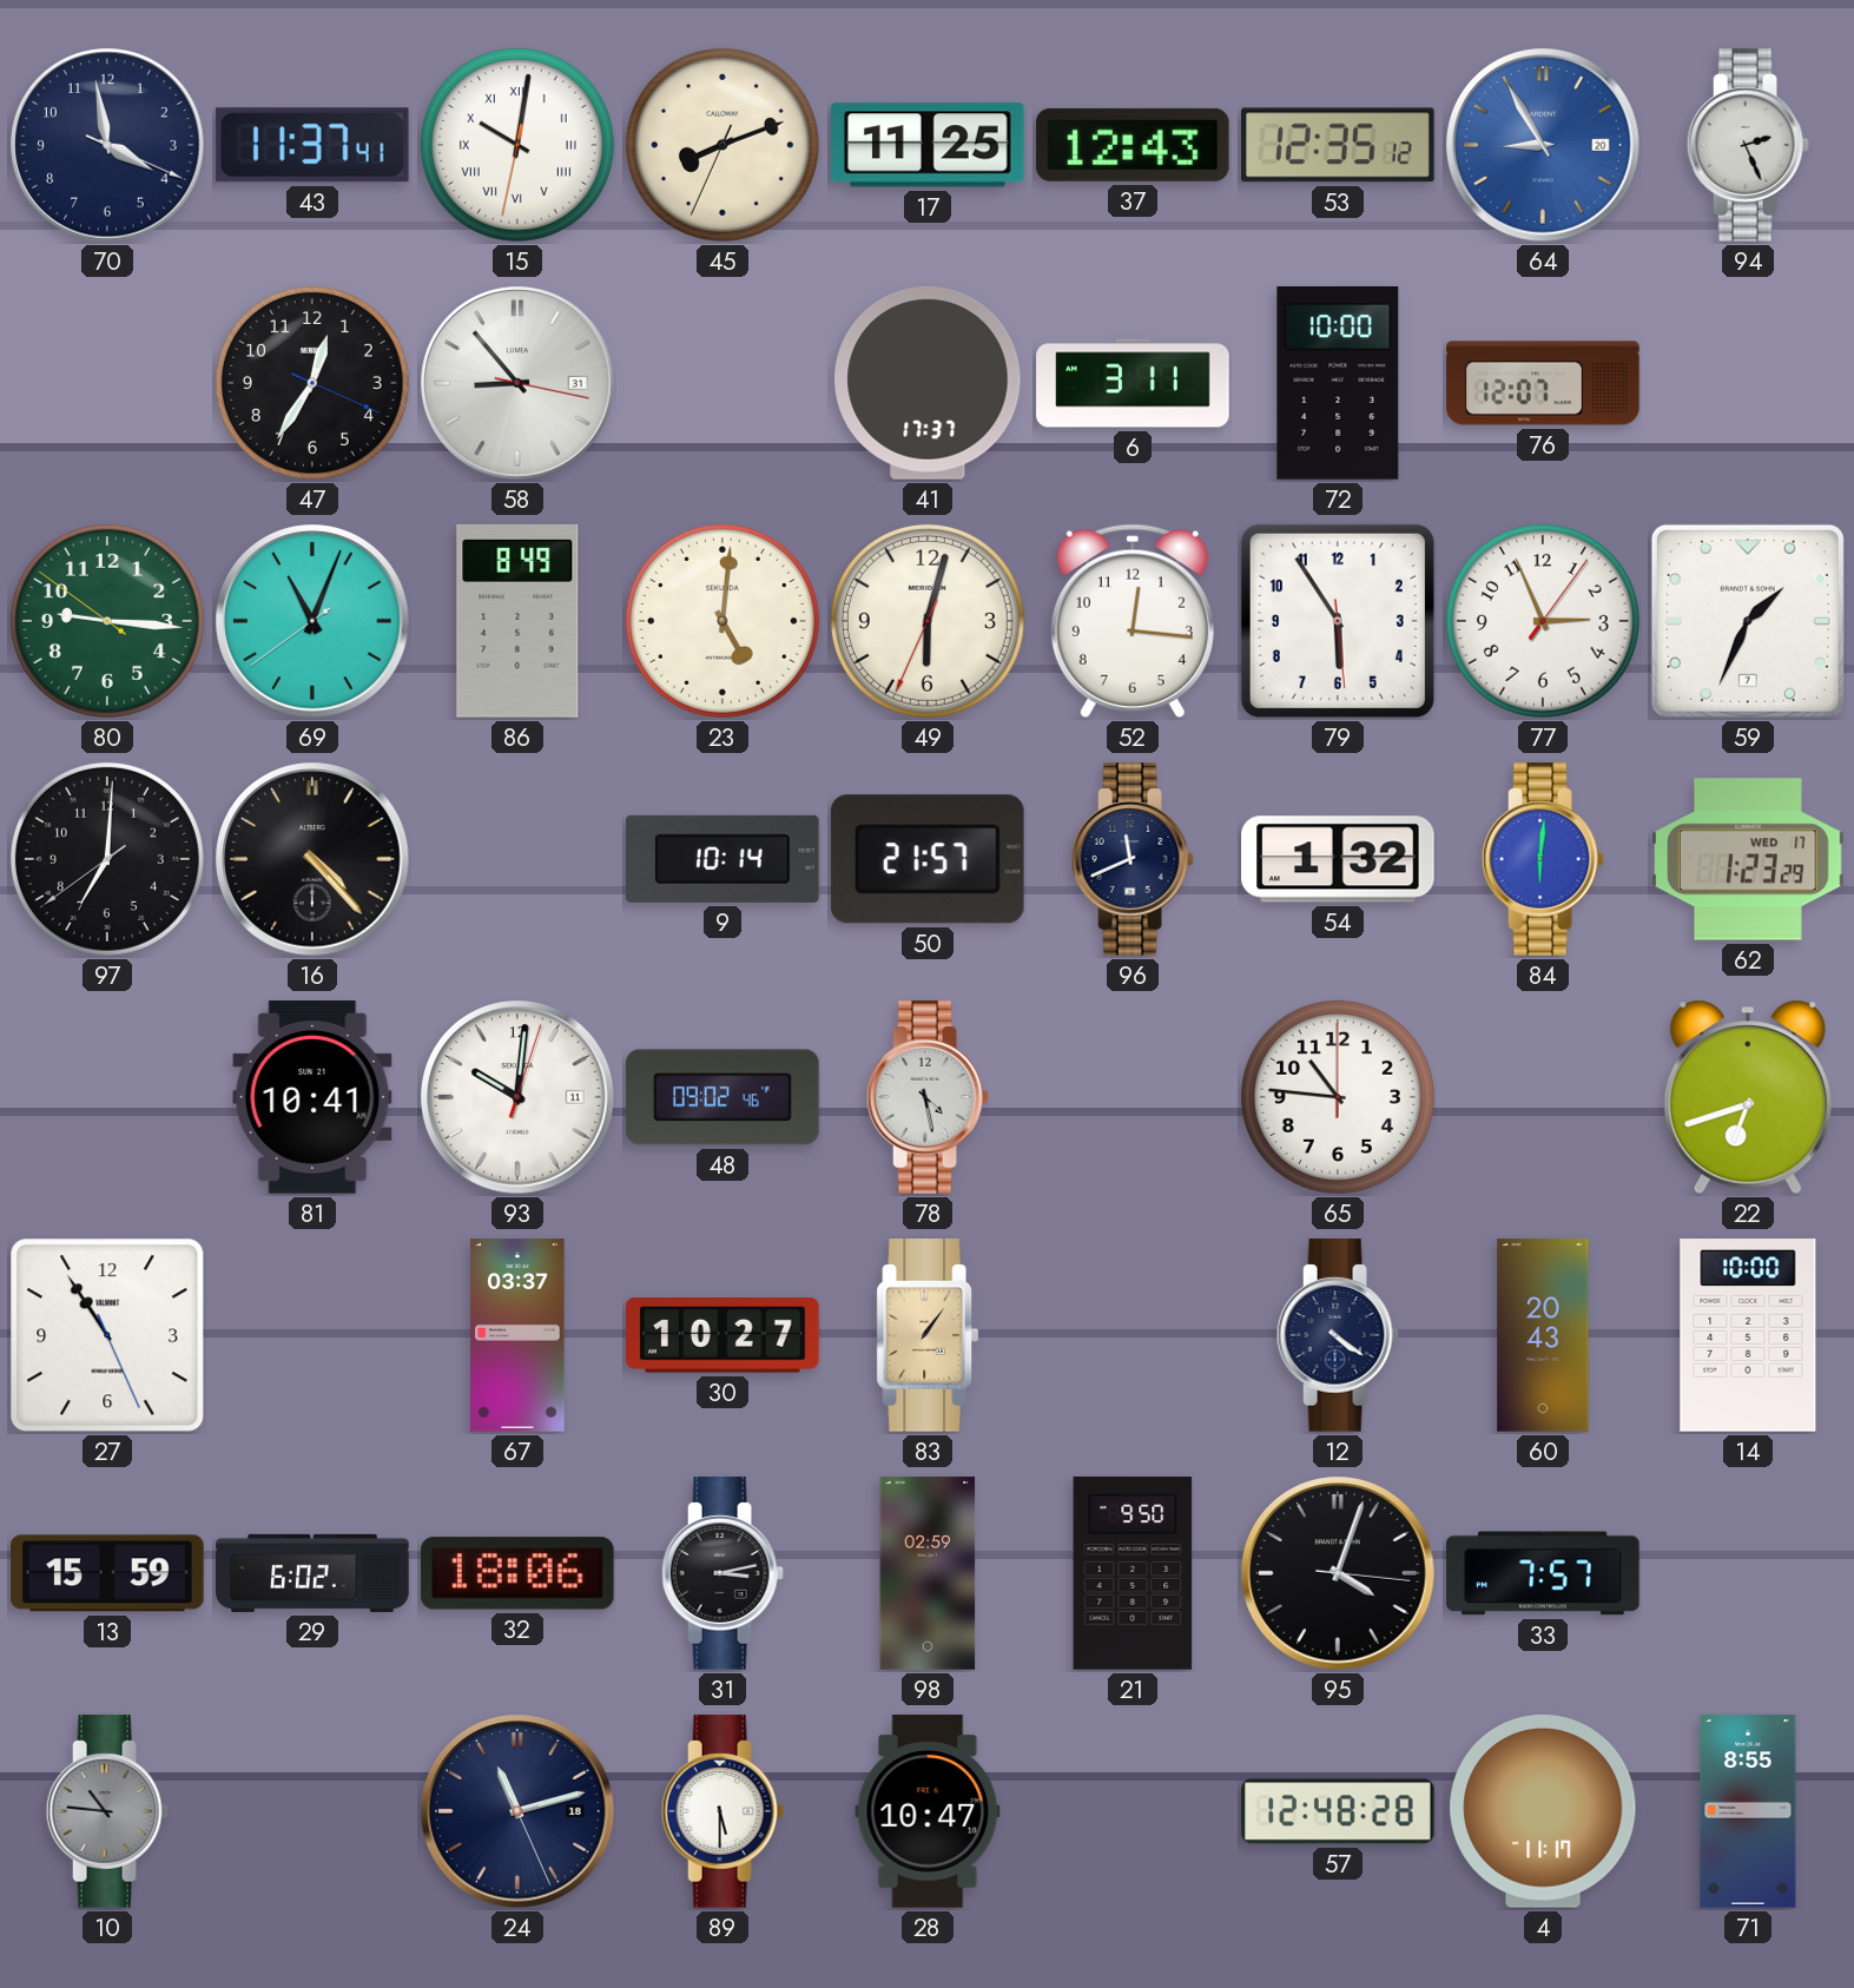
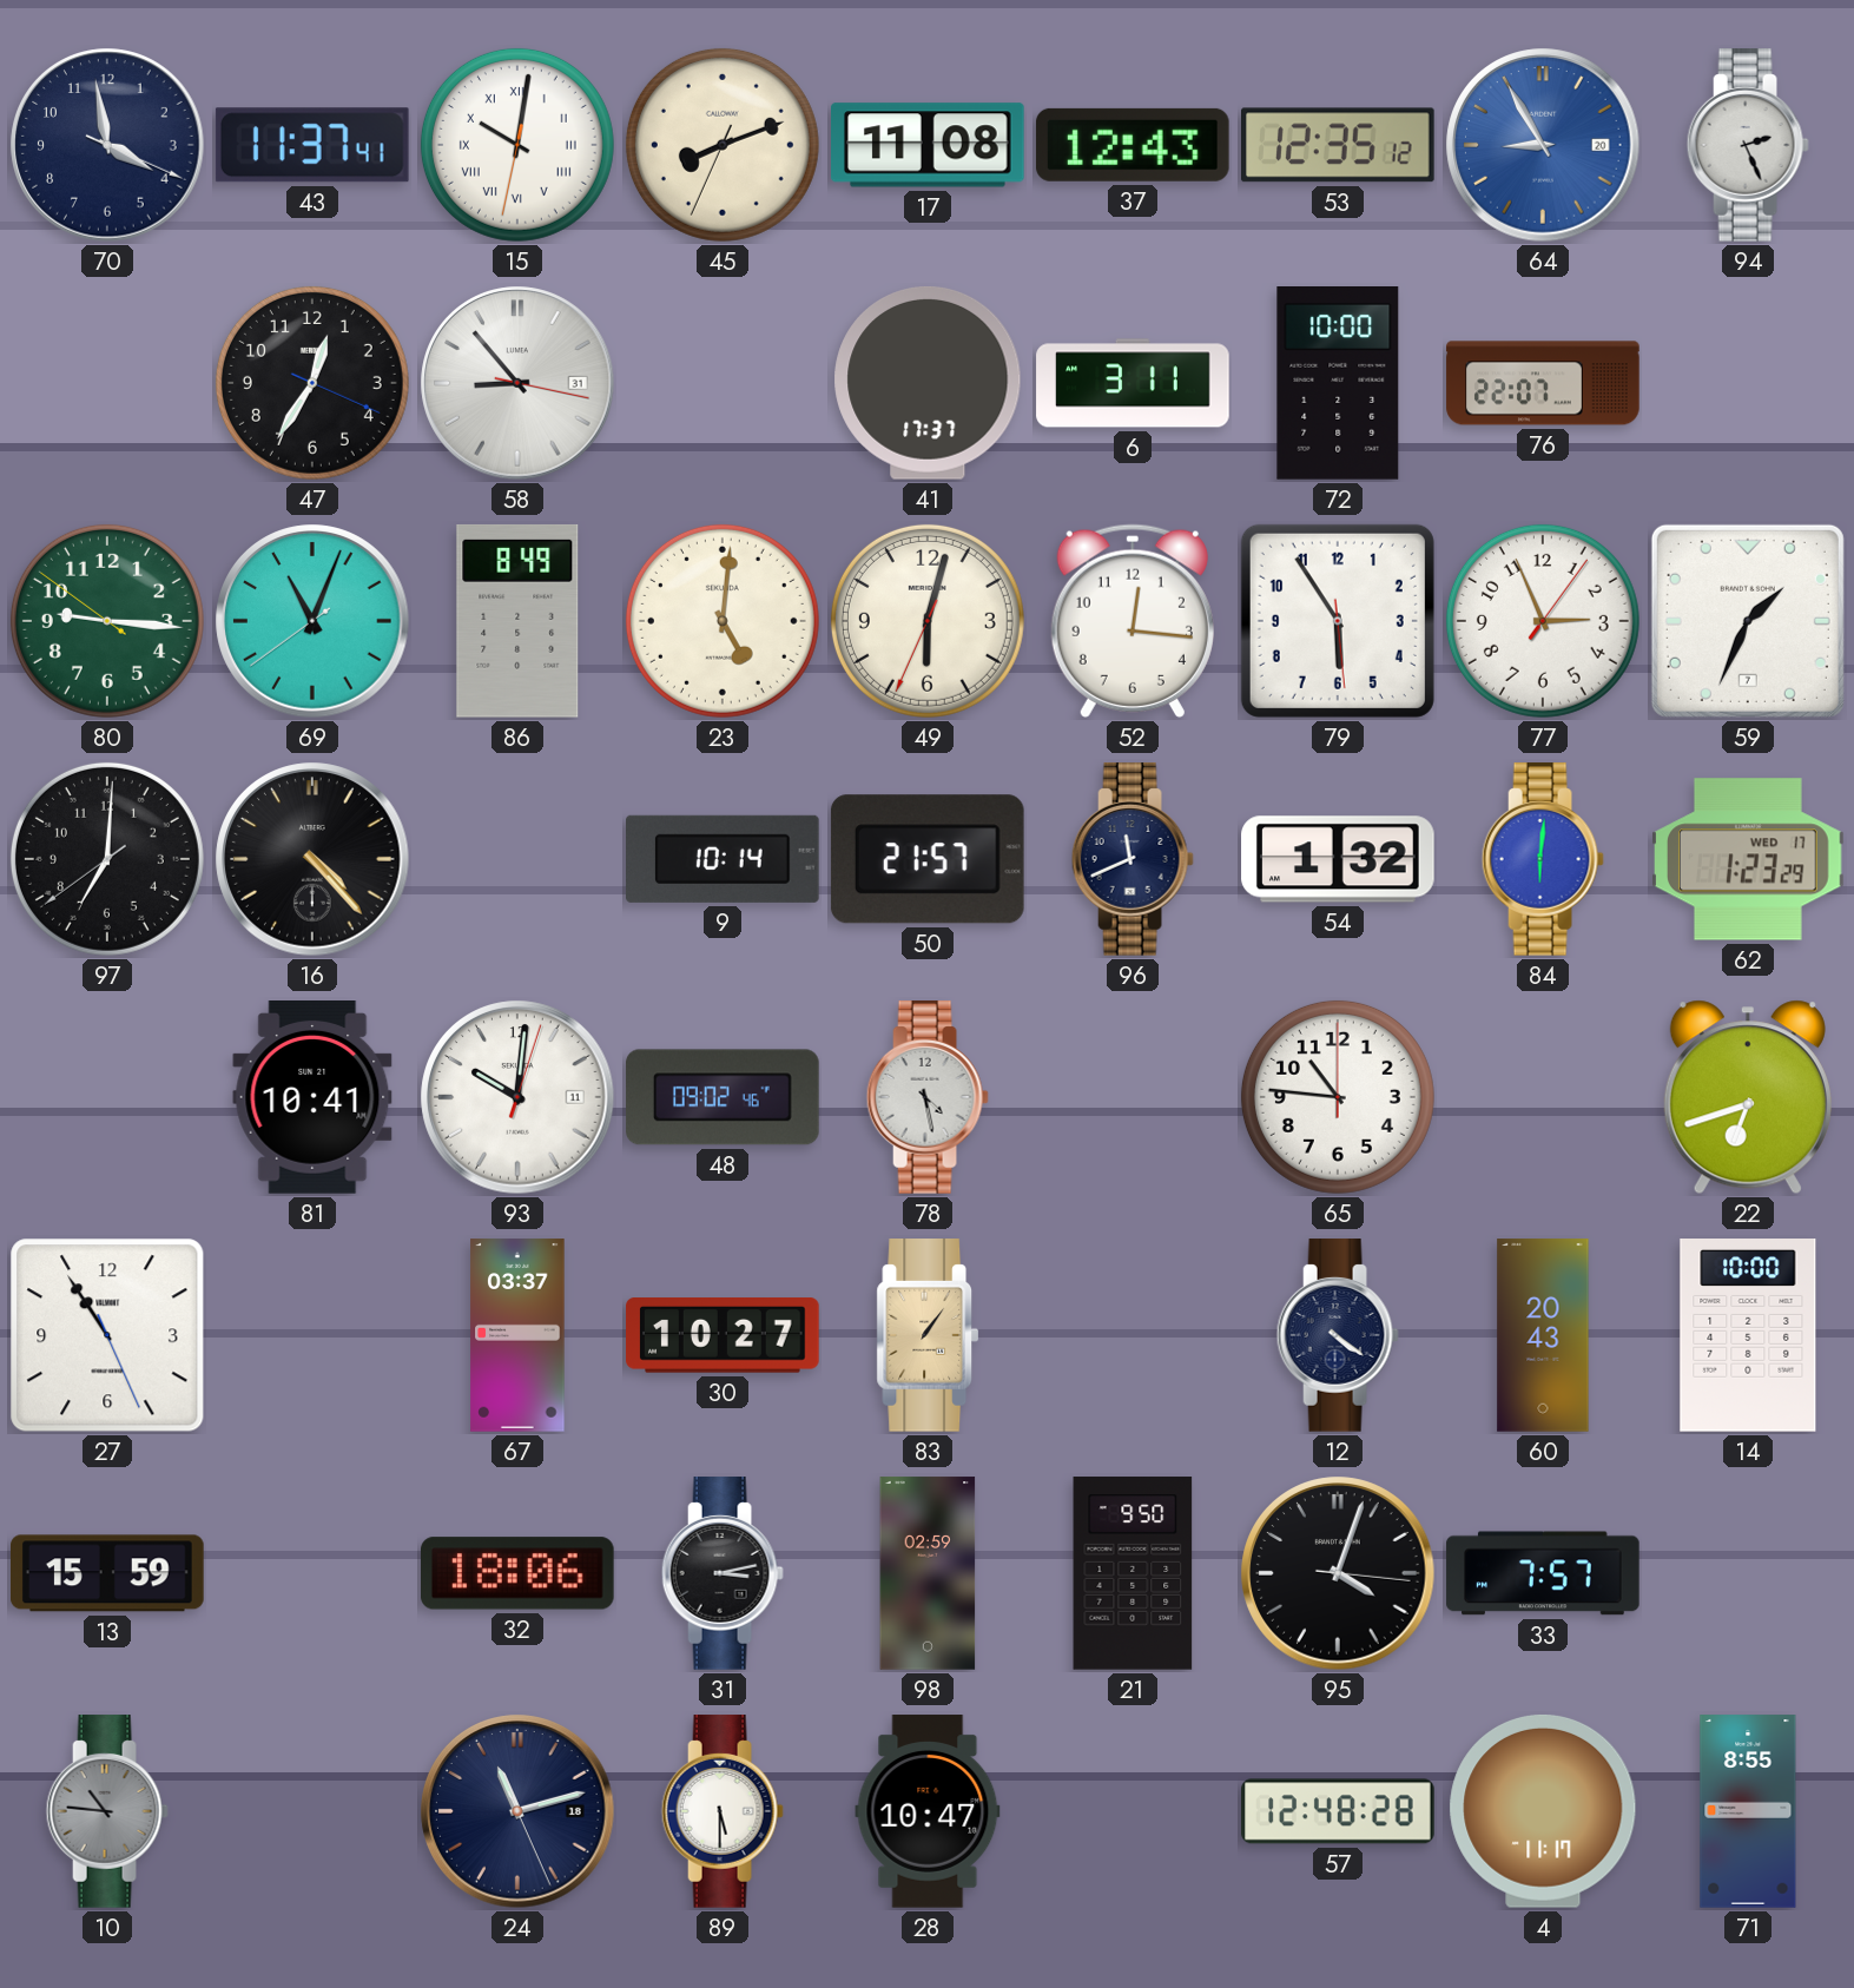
17: 11:25 -> 11:08 (929, 145)
76: 12:07 -> 22:07 (1543, 383)
29: 6:02 -> none (312, 1573)
